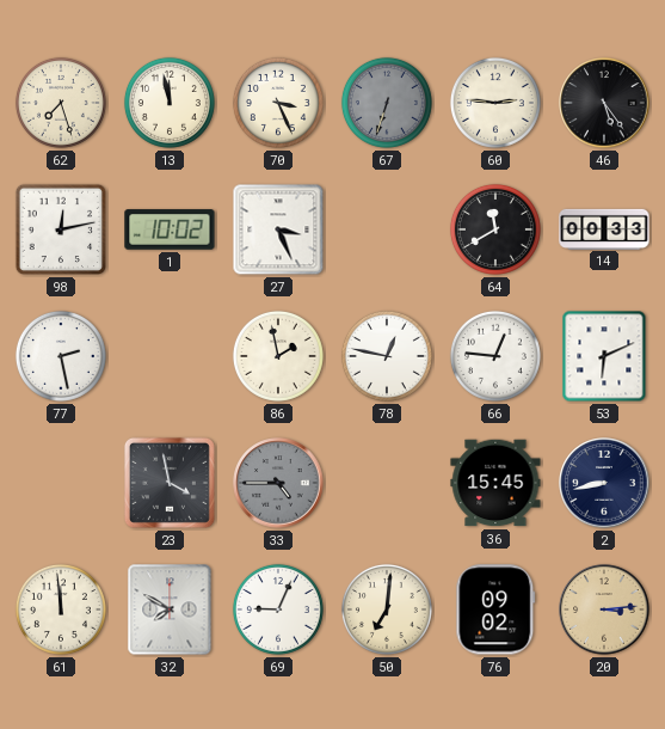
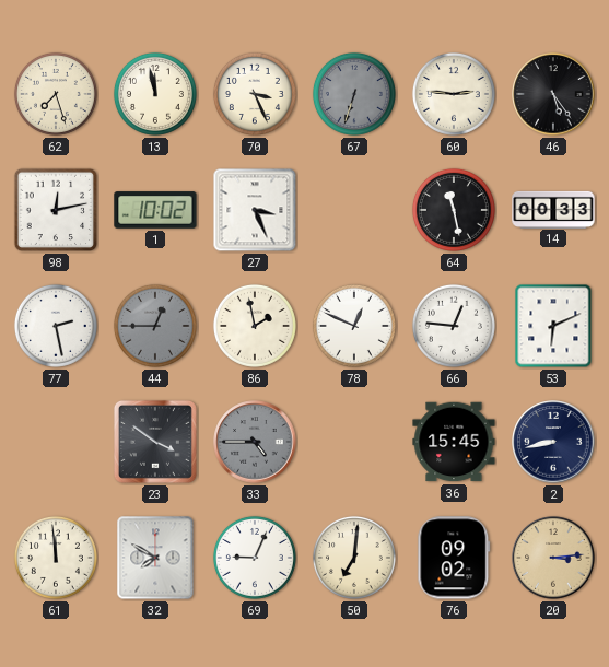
64: 11:40 -> 11:28 (454, 210)
44: none -> 12:45 (155, 326)
78: 12:47 -> 12:49 (354, 326)
23: 3:58 -> 3:51 (155, 442)
